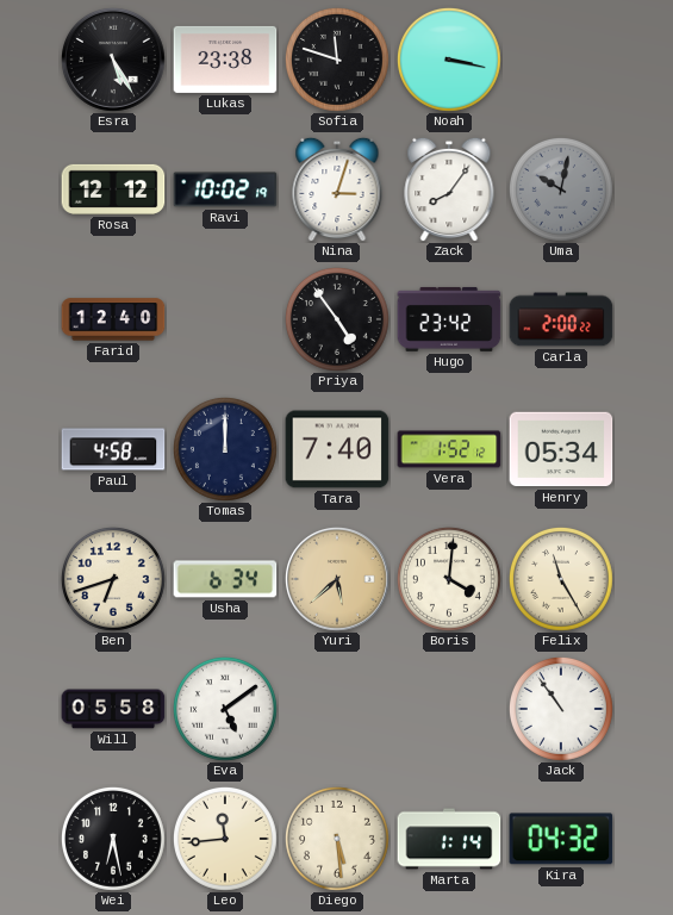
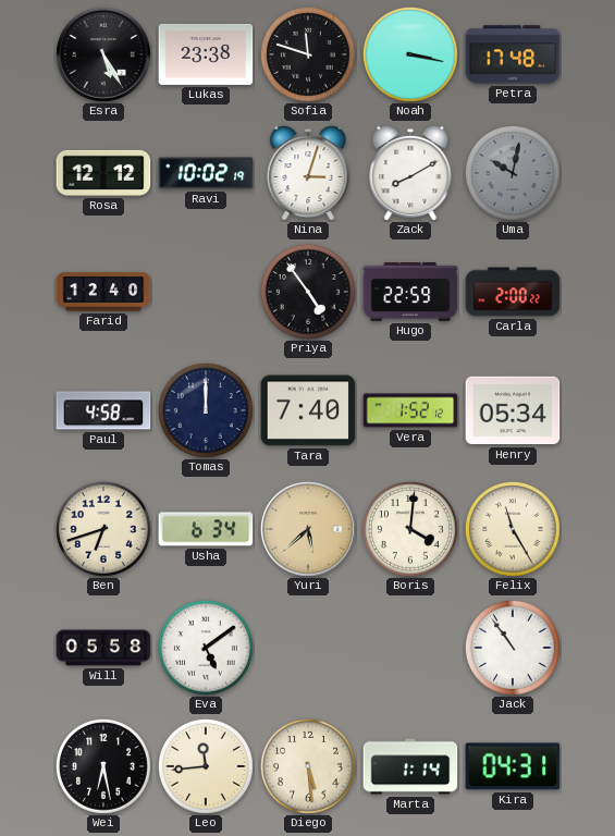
Petra: none -> 17:48 (513, 54)
Zack: 8:06 -> 8:10 (410, 173)
Hugo: 23:42 -> 22:59 (410, 292)
Kira: 04:32 -> 04:31 (513, 766)
